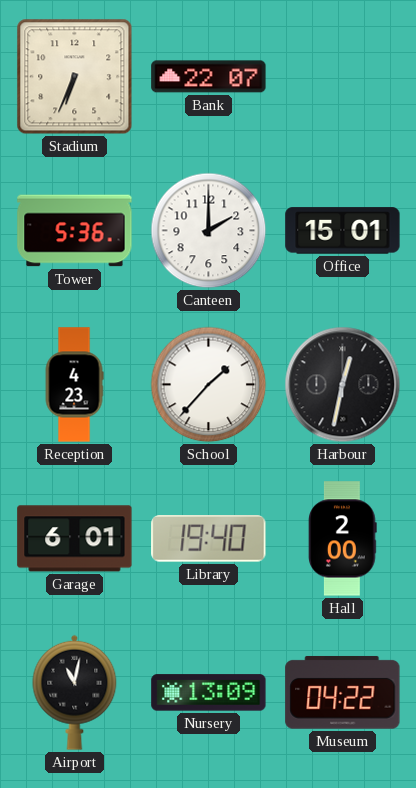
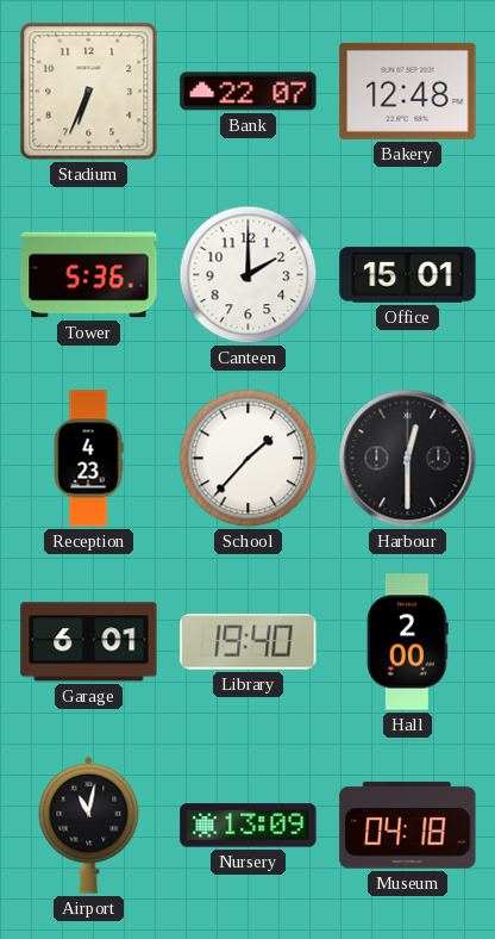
Bakery: none -> 12:48 (408, 91)
Harbour: 12:32 -> 12:30 (408, 459)
Museum: 04:22 -> 04:18 (408, 826)
